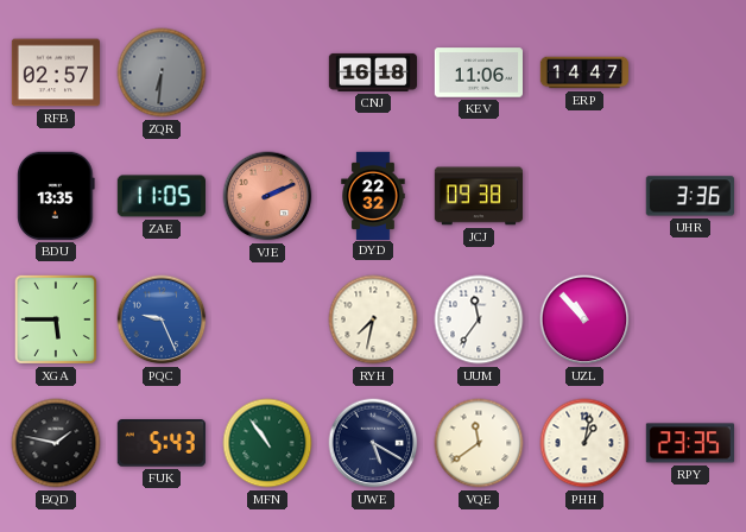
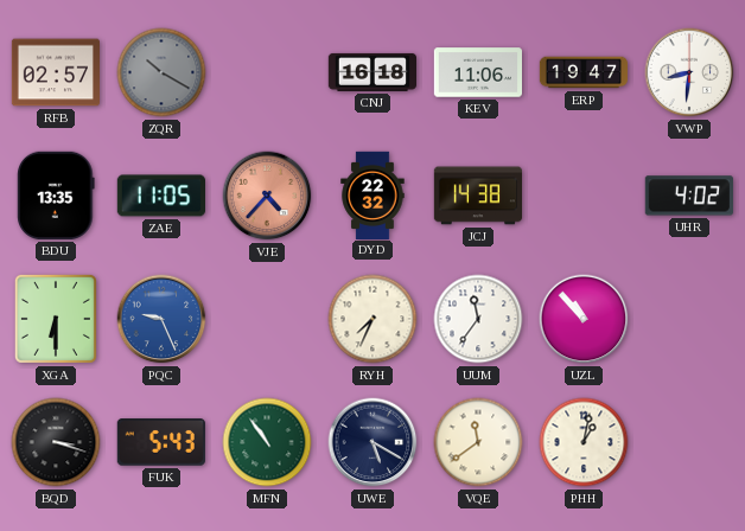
ZQR: 6:31 -> 10:20 (161, 72)
ERP: 14:47 -> 19:47 (584, 72)
VWP: none -> 8:31 (689, 72)
VJE: 2:11 -> 4:37 (267, 196)
JCJ: 09:38 -> 14:38 (477, 196)
UHR: 3:36 -> 4:02 (689, 196)
XGA: 5:45 -> 6:30 (56, 319)
RYH: 7:32 -> 7:34 (372, 319)
BQD: 1:47 -> 3:18 (56, 442)
RPY: 23:35 -> none (690, 443)
